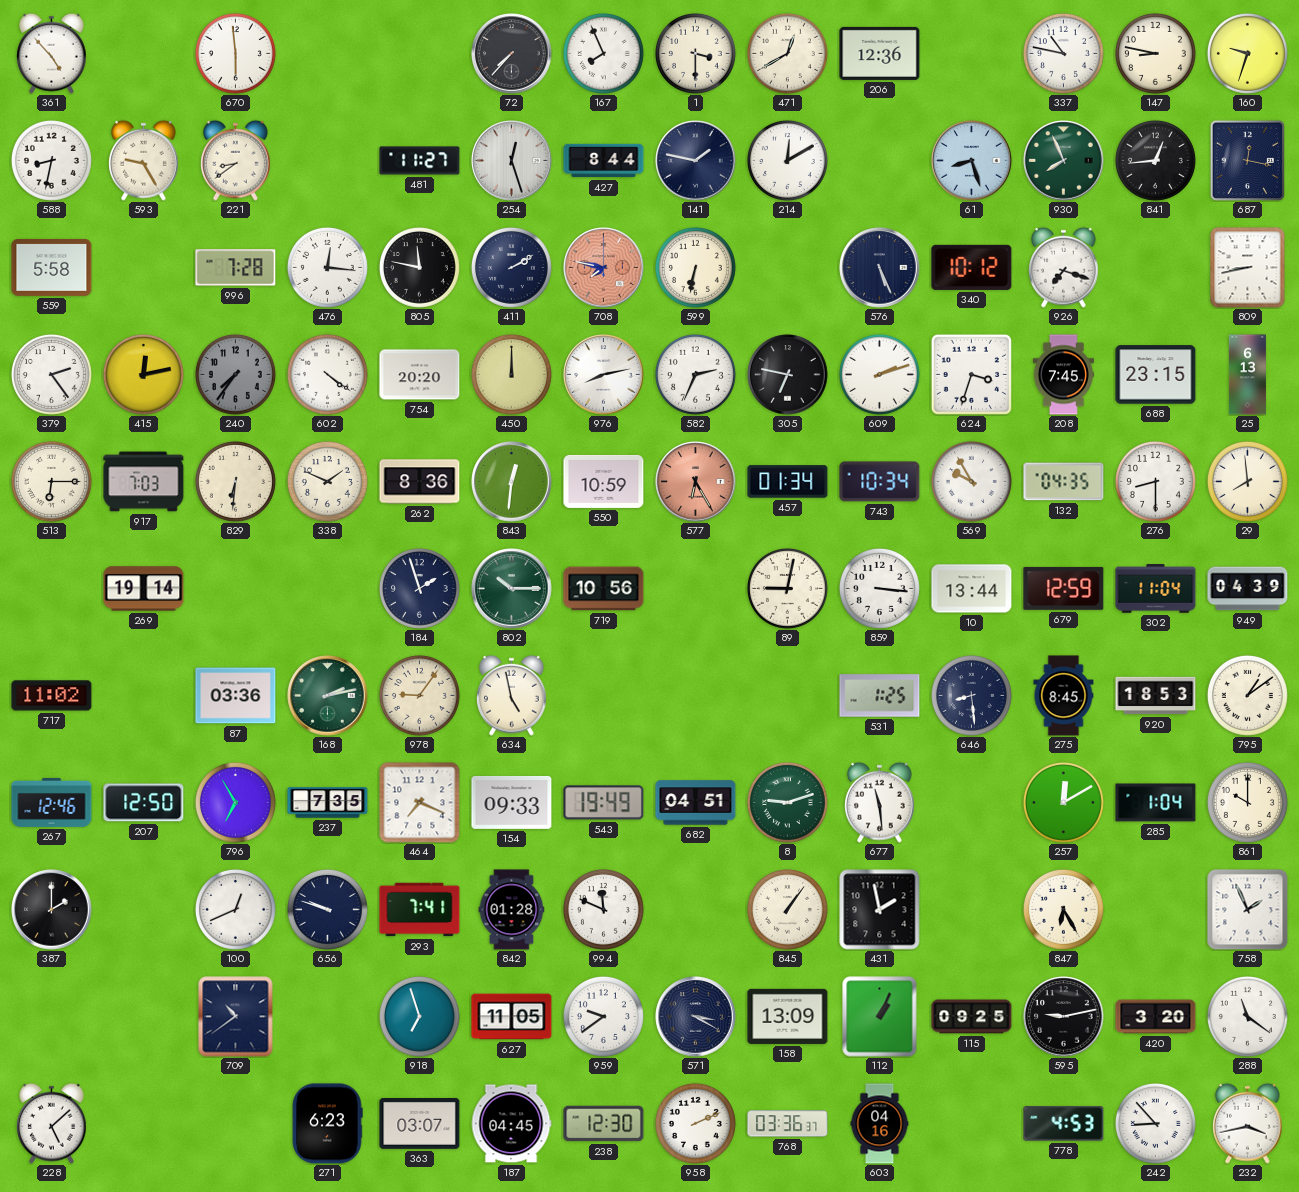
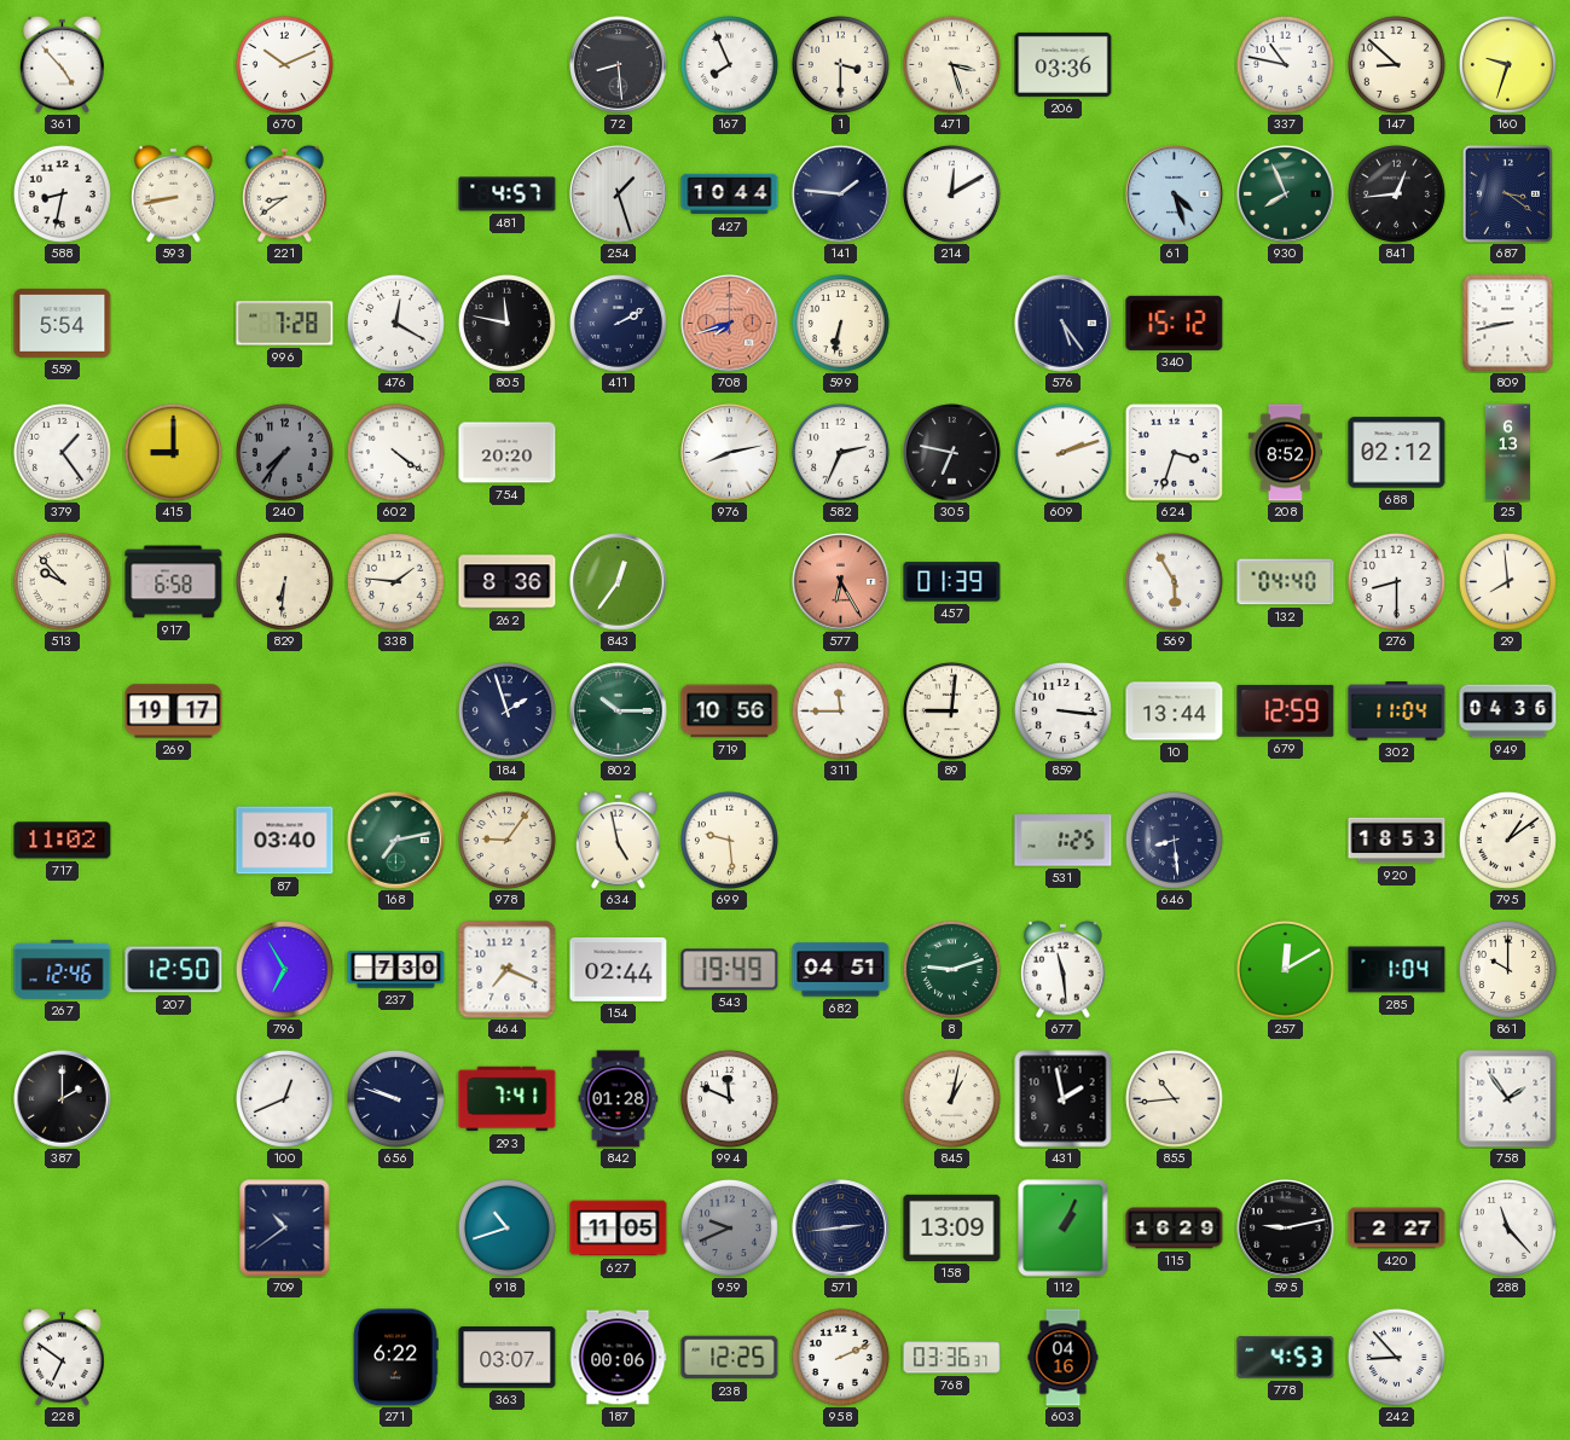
670: 5:59 -> 10:11 (284, 64)
72: 7:37 -> 8:29 (619, 65)
471: 12:40 -> 3:27 (951, 64)
206: 12:36 -> 03:36 (1064, 64)
147: 8:47 -> 8:52 (1396, 64)
593: 9:25 -> 8:43 (174, 193)
481: 11:27 -> 4:57 (508, 194)
254: 12:27 -> 1:27 (619, 194)
427: 8:44 -> 10:44 (730, 194)
141: 1:47 -> 1:46 (841, 194)
61: 8:27 -> 4:27 (1175, 194)
687: 12:17 -> 3:21 (1508, 193)
559: 5:58 -> 5:54 (63, 323)
476: 12:16 -> 12:20 (395, 323)
708: 7:47 -> 7:42 (730, 324)
576: 5:26 -> 5:24 (1064, 324)
340: 10:12 -> 15:12 (1175, 323)
926: 7:18 -> none (1064, 267)
379: 2:24 -> 1:24 (62, 452)
415: 12:13 -> 9:00 (173, 452)
450: 12:00 -> none (511, 374)
208: 7:45 -> 8:52 (1285, 453)
688: 23:15 -> 02:12 (1397, 453)
513: 6:15 -> 9:53 (62, 581)
917: 7:03 -> 6:58 (174, 582)
338: 1:49 -> 1:46 (395, 581)
843: 12:31 -> 12:36 (619, 582)
550: 10:59 -> none (604, 481)
457: 01:34 -> 01:39 (952, 582)
743: 10:34 -> none (880, 482)
569: 9:55 -> 5:55 (1174, 581)
132: 04:35 -> 04:40 (1286, 582)
269: 19:14 -> 19:17 (174, 712)
311: none -> 11:45 (840, 710)
89: 9:02 -> 9:01 (951, 710)
949: 04:39 -> 04:36 (1508, 712)
87: 03:36 -> 03:40 (285, 841)
168: 2:13 -> 7:13 (396, 841)
699: none -> 9:29 (729, 840)
275: 8:45 -> none (1064, 696)
237: 7:35 -> 7:30 (396, 970)
154: 09:33 -> 02:44 (619, 969)
845: 1:06 -> 1:02 (951, 1098)
855: none -> 10:44 (1174, 1098)
847: 6:25 -> none (1063, 909)
758: 1:56 -> 1:54 (1508, 1099)
918: 6:57 -> 10:42 (506, 1227)
959: 9:39 -> 9:41 (729, 1227)
959 dial: white -> grey (729, 1227)
571: 3:20 -> 2:44 (841, 1229)
115: 09:25 -> 16:29 (1175, 1229)
420: 3:20 -> 2:27 (1397, 1229)
288: 11:21 -> 11:23 (1507, 1227)
228: 5:08 -> 6:51 (63, 1357)
271: 6:23 -> 6:22 (395, 1358)
187: 04:45 -> 00:06 (618, 1358)
238: 12:30 -> 12:25 (730, 1358)
232: 3:43 -> none (1248, 1123)
